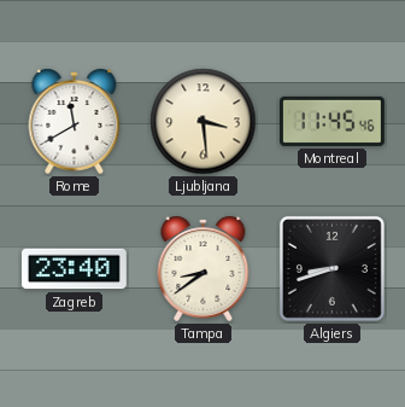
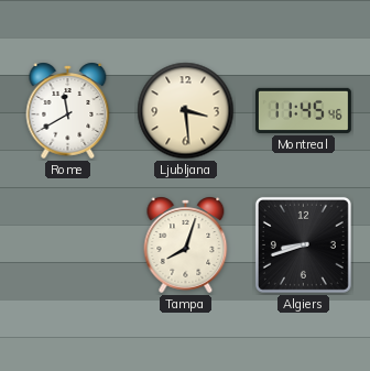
Zagreb: 23:40 -> none (75, 269)
Tampa: 8:39 -> 8:03 (186, 244)
